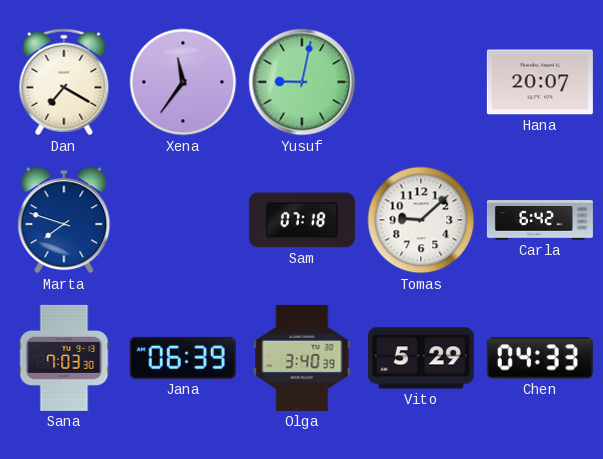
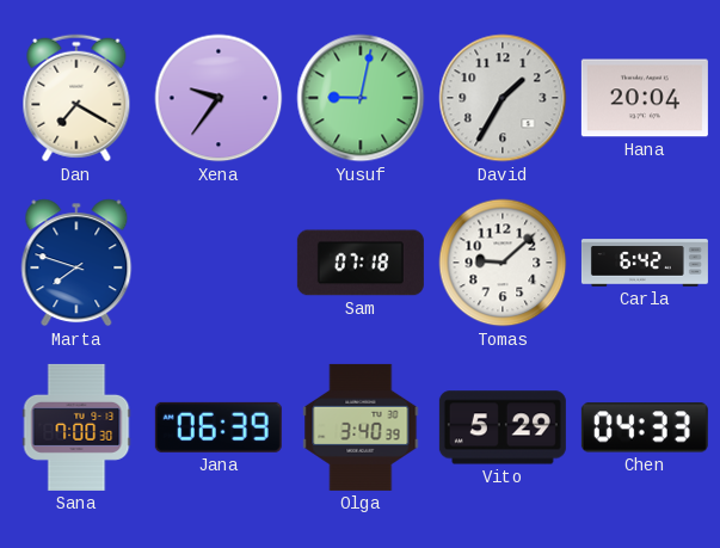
Xena: 11:36 -> 9:36 (219, 98)
David: none -> 1:35 (503, 98)
Hana: 20:07 -> 20:04 (645, 98)
Sana: 7:03 -> 7:00 (76, 427)
